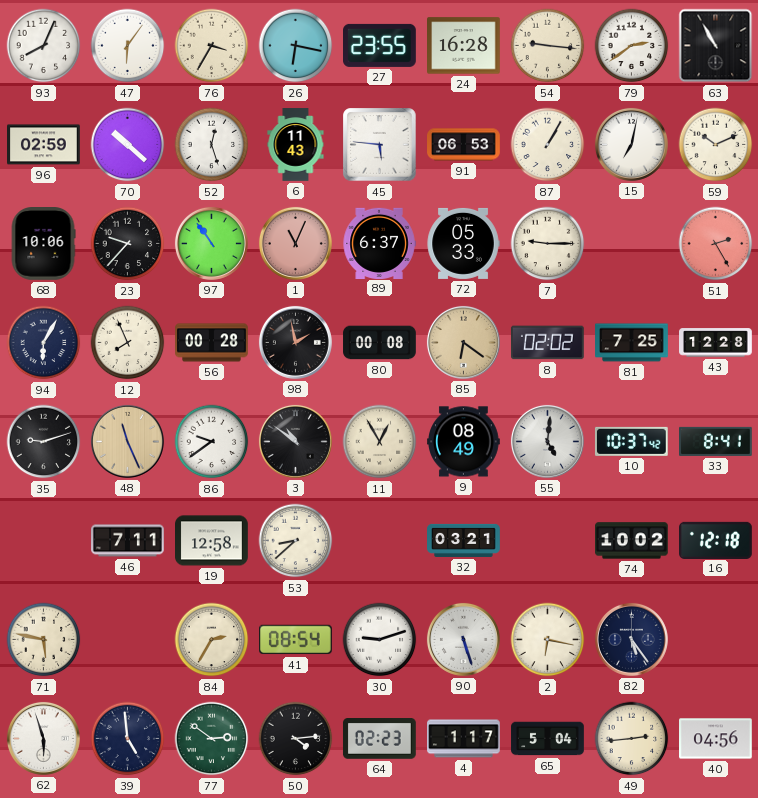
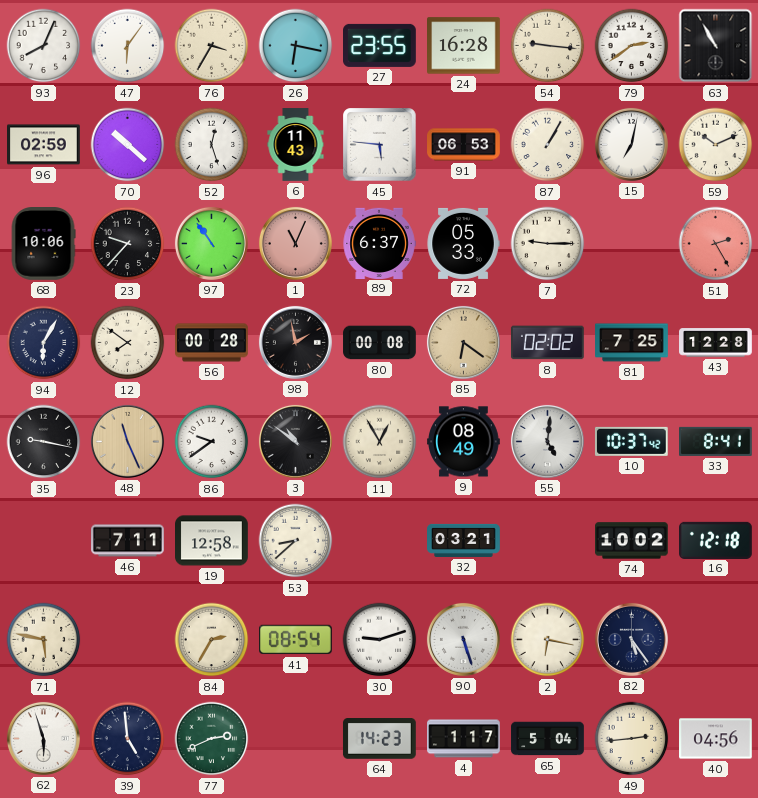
12: 7:56 -> 7:51 (128, 343)
35: 9:12 -> 9:17 (44, 442)
77: 2:51 -> 2:41 (212, 739)
50: 4:14 -> none (296, 739)
64: 02:23 -> 14:23 (379, 739)
